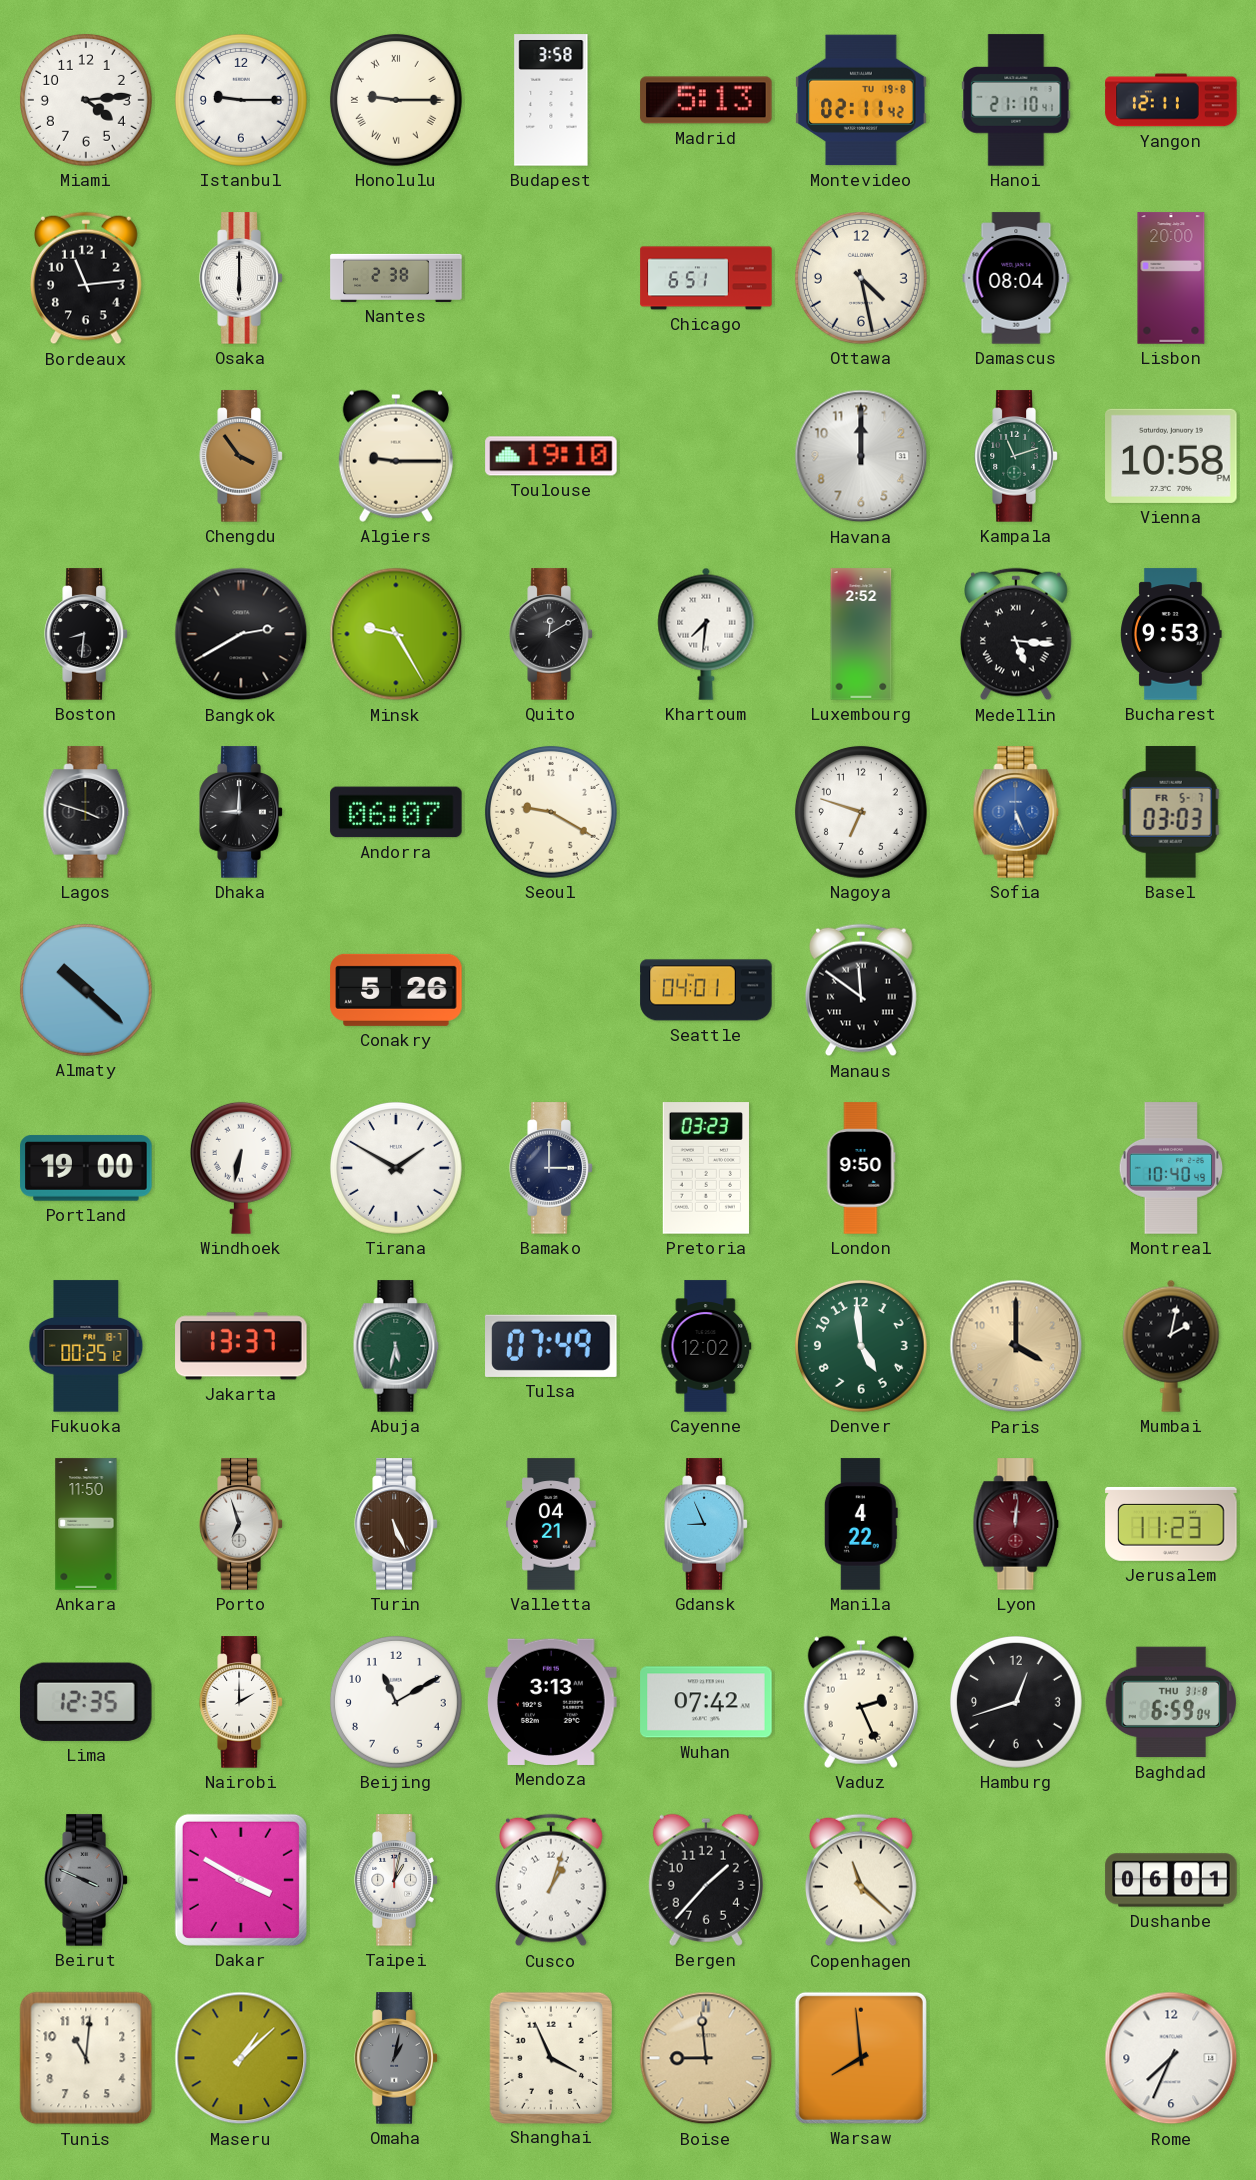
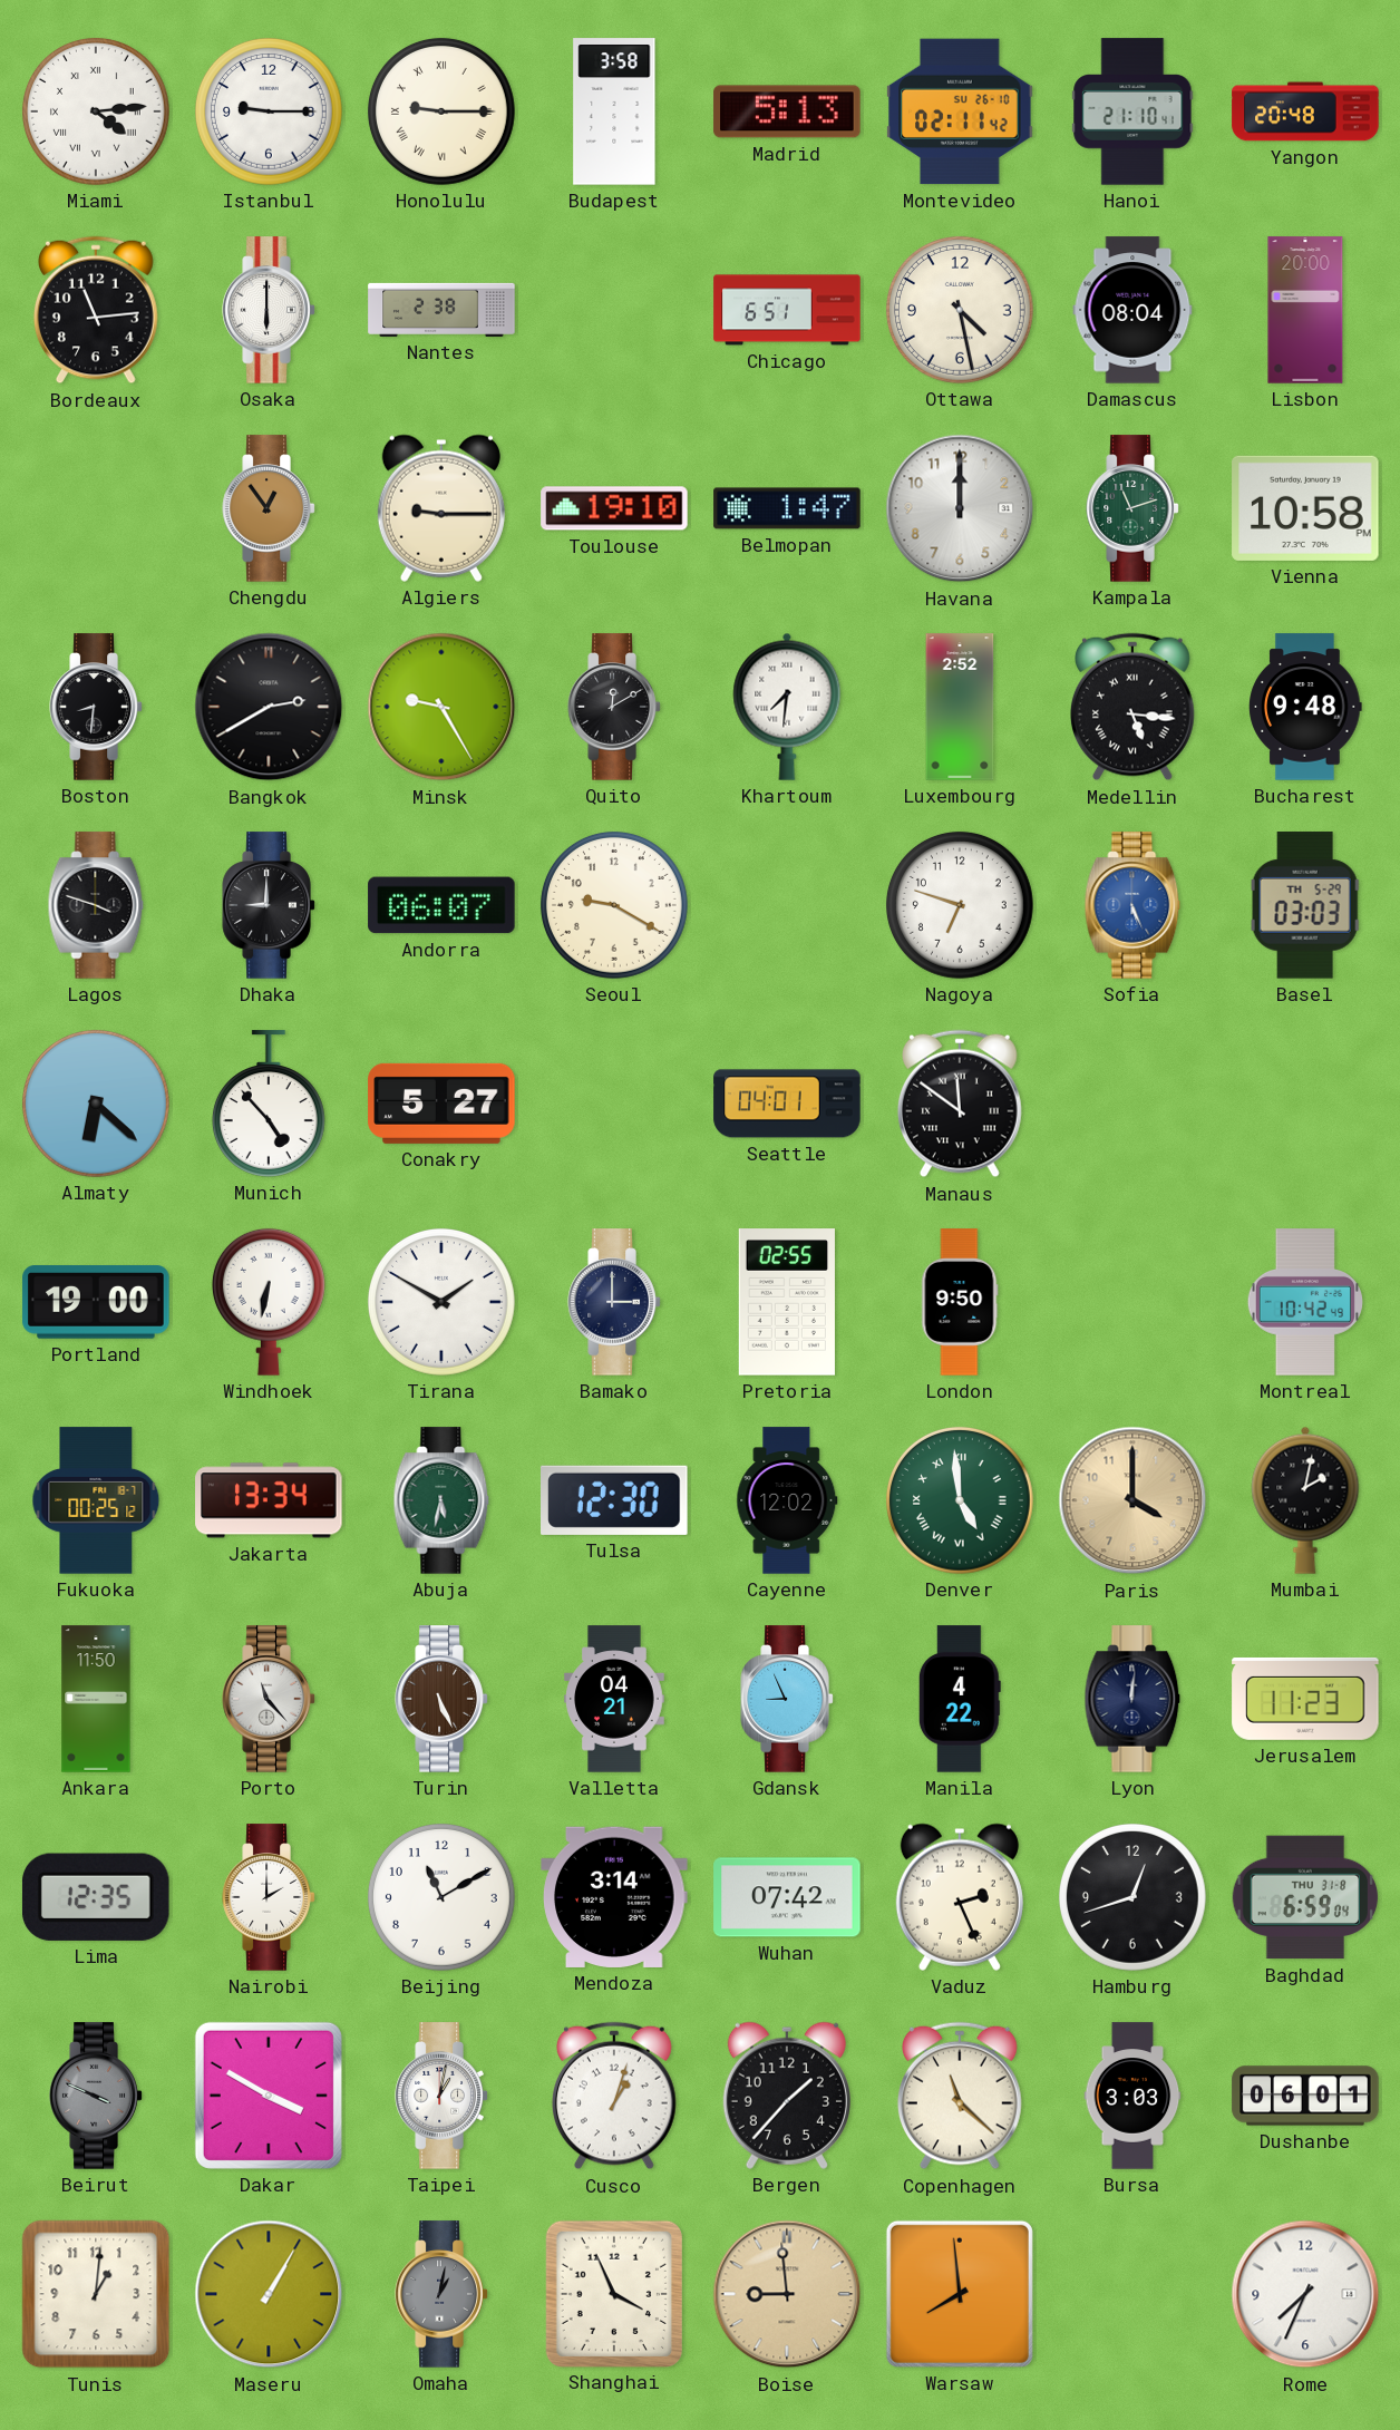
Miami numerals: Arabic -> Roman (96, 111)
Montevideo date: TU 19-8 -> SU 26-10 (960, 111)
Yangon: 12:11 -> 20:48 (1305, 111)
Chengdu: 3:54 -> 12:54 (269, 508)
Belmopan: none -> 1:47 (787, 508)
Bucharest: 9:53 -> 9:48 (1305, 707)
Basel date: FR 5-7 -> TH 5-29 (1305, 905)
Almaty: 10:22 -> 6:22 (96, 1104)
Munich: none -> 4:53 (269, 1104)
Conakry: 5:26 -> 5:27 (441, 1104)
Pretoria: 03:23 -> 02:55 (787, 1302)
Montreal: 10:40 -> 10:42 (1304, 1302)
Jakarta: 13:37 -> 13:34 (269, 1500)
Tulsa: 07:49 -> 12:30 (615, 1500)
Denver numerals: Arabic -> Roman (960, 1500)
Porto: 6:57 -> 11:23 (269, 1699)
Lyon dial: burgundy -> navy (1132, 1699)
Mendoza: 3:13 -> 3:14 (614, 1897)
Bursa: none -> 3:03 (1132, 2096)
Tunis: 11:01 -> 1:01 (96, 2294)
Maseru: 1:08 -> 1:05 (269, 2294)
